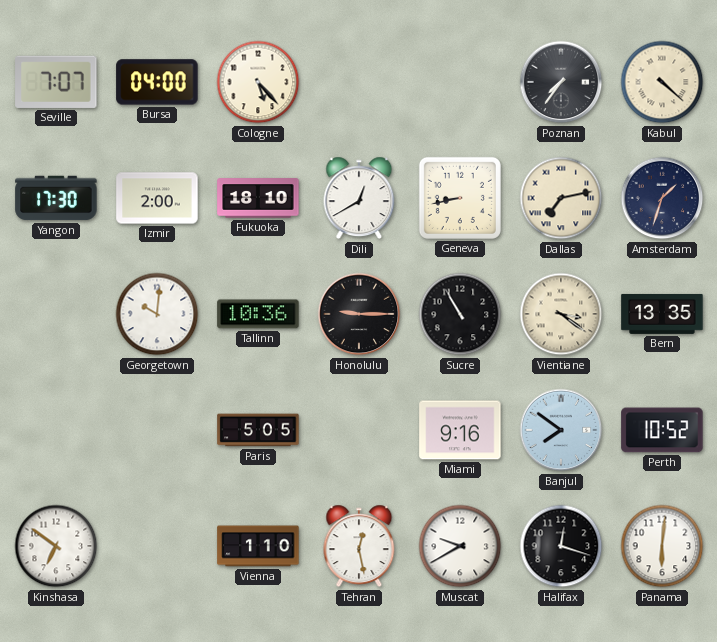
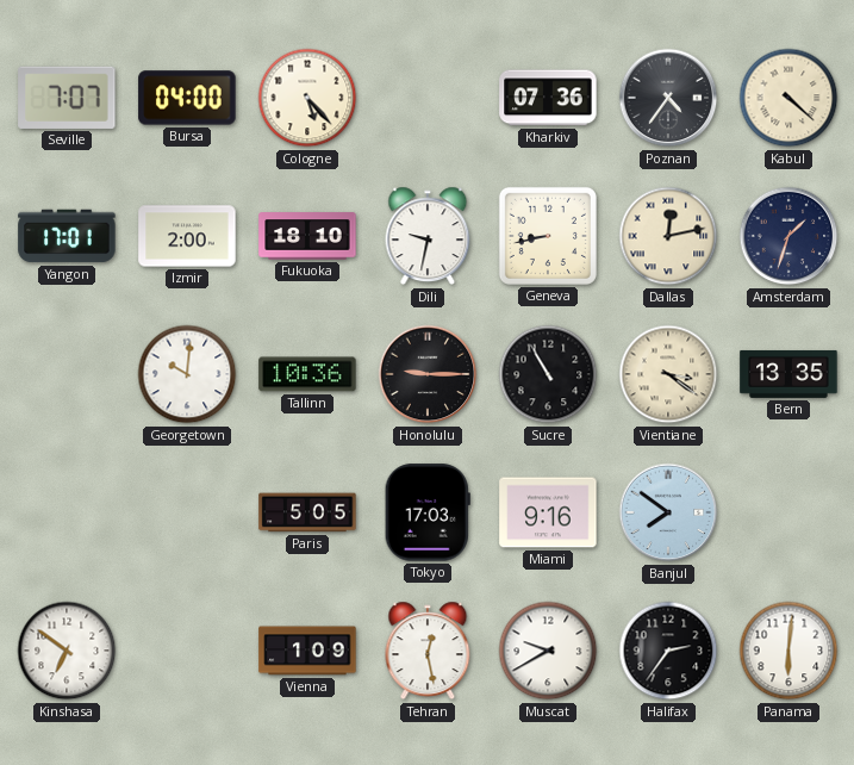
Kharkiv: none -> 07:36 (548, 98)
Poznan: 7:36 -> 4:36 (668, 98)
Yangon: 17:30 -> 17:01 (67, 236)
Dili: 12:40 -> 9:32 (428, 236)
Dallas: 7:13 -> 12:13 (668, 236)
Tokyo: none -> 17:03 (428, 512)
Perth: 10:52 -> none (662, 430)
Vienna: 1:10 -> 1:09 (307, 651)
Halifax: 12:18 -> 2:36 (668, 651)
